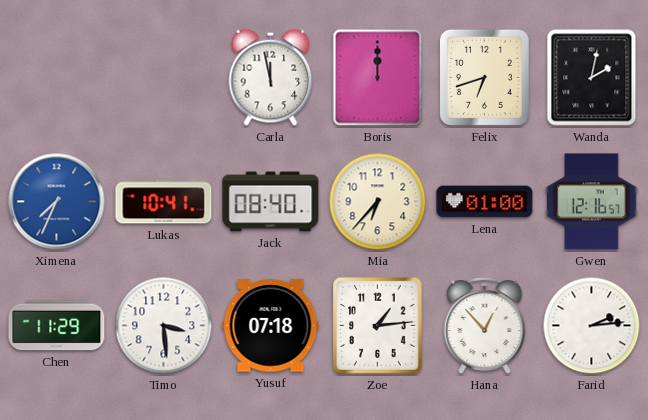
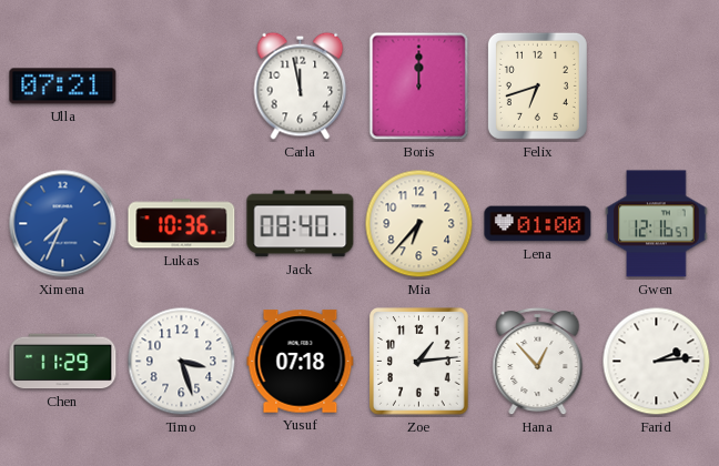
Ulla: none -> 07:21 (63, 87)
Wanda: 2:02 -> none (592, 78)
Lukas: 10:41 -> 10:36 (182, 224)
Timo: 3:29 -> 3:27 (182, 362)
